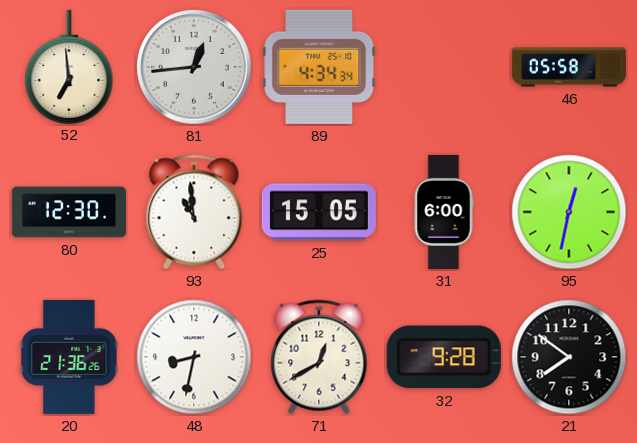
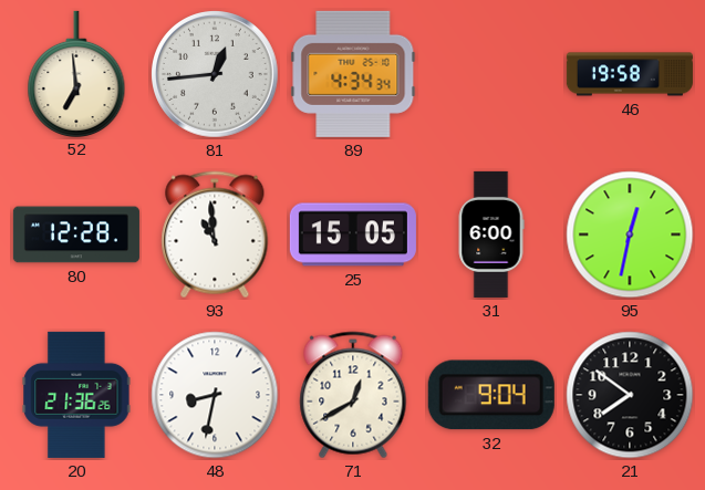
46: 05:58 -> 19:58 (630, 74)
80: 12:30 -> 12:28 (76, 234)
32: 9:28 -> 9:04 (491, 395)
